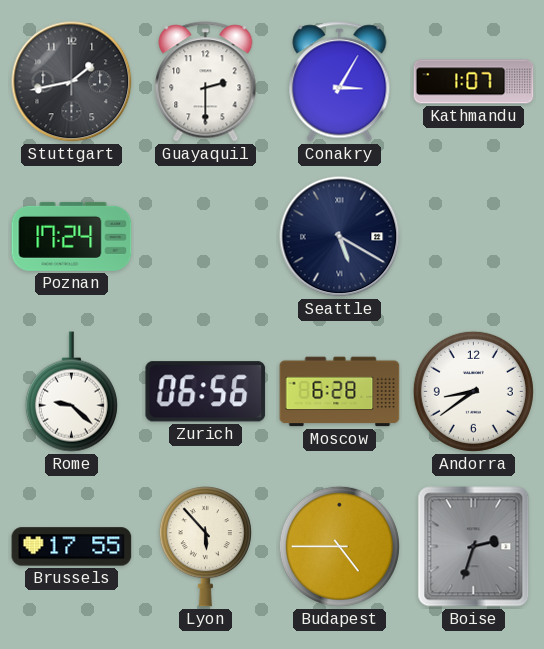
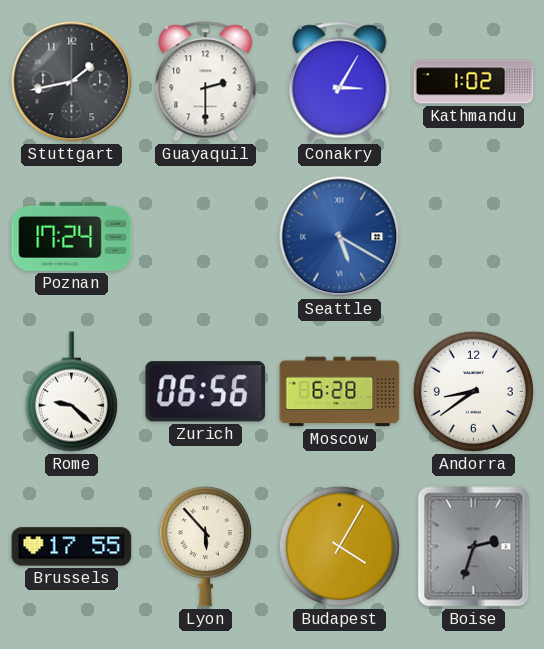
Kathmandu: 1:07 -> 1:02 (474, 82)
Seattle dial: navy -> blue (340, 237)
Budapest: 4:45 -> 4:05 (339, 546)
